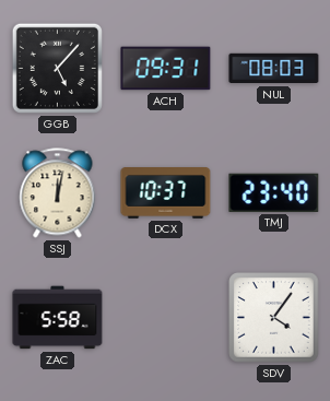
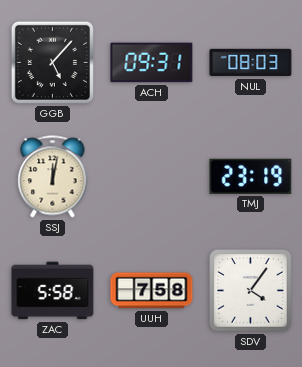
DCX: 10:37 -> none (166, 193)
TMJ: 23:40 -> 23:19 (251, 176)
UUH: none -> 7:58 (152, 291)
